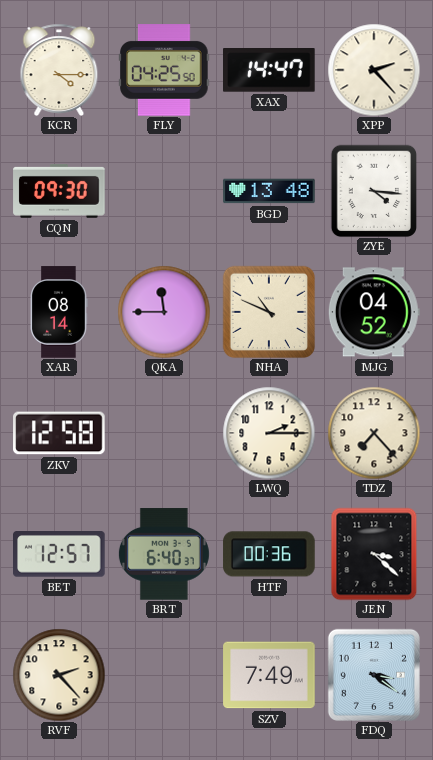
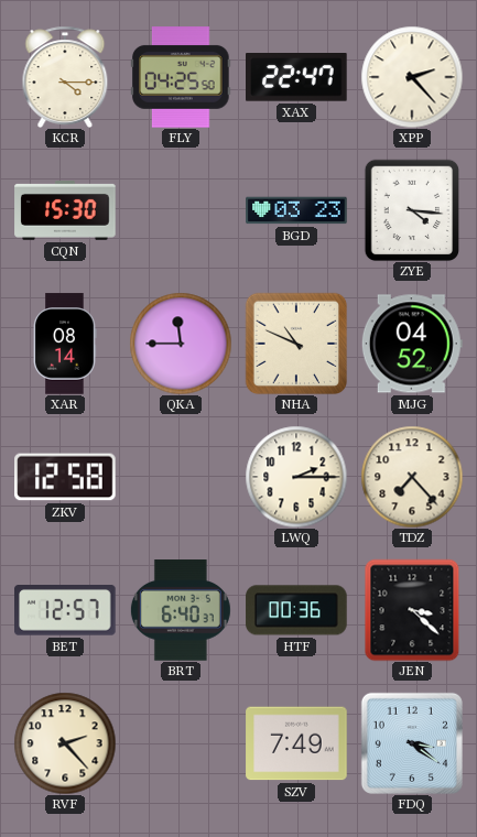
XAX: 14:47 -> 22:47 (297, 77)
CQN: 09:30 -> 15:30 (65, 210)
BGD: 13:48 -> 03:23 (296, 210)
